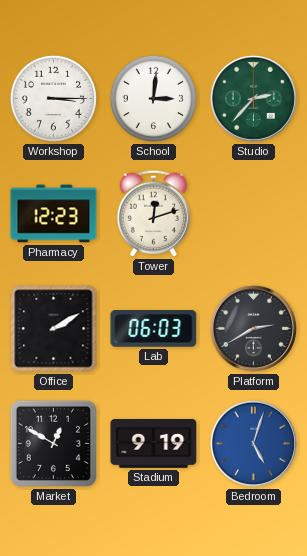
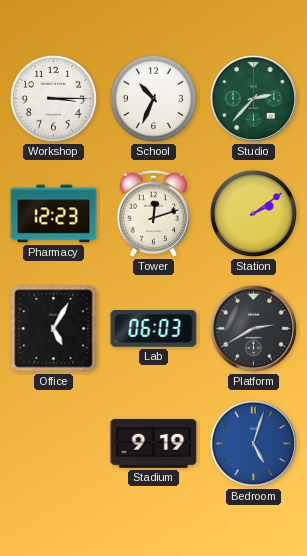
School: 3:01 -> 10:34 (153, 98)
Station: none -> 2:09 (253, 213)
Office: 2:10 -> 5:05 (54, 329)
Market: 12:50 -> none (53, 443)
